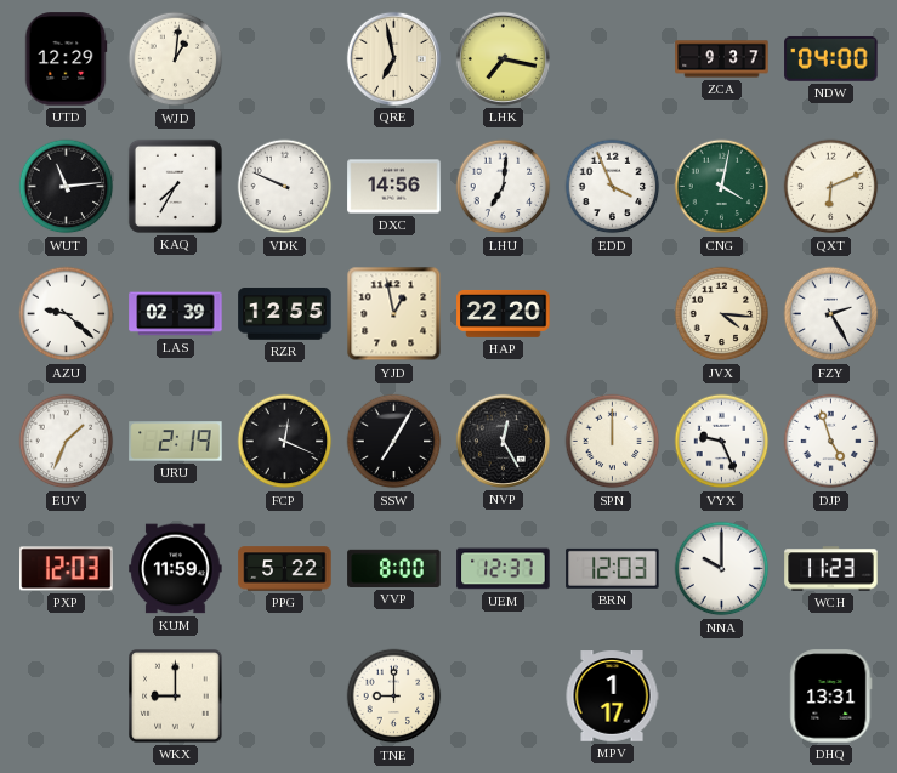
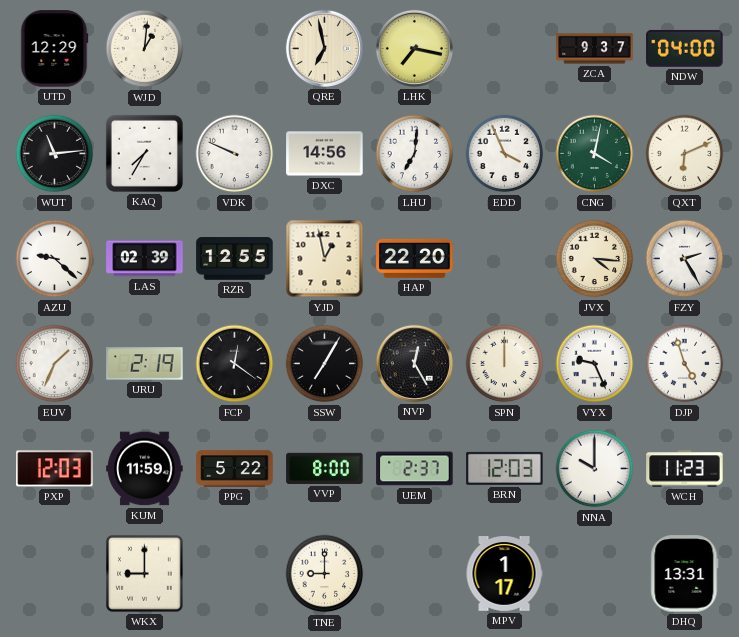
FCP: 12:19 -> 12:21 (235, 364)
UEM: 12:37 -> 2:37 (415, 469)
